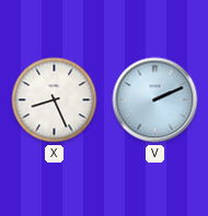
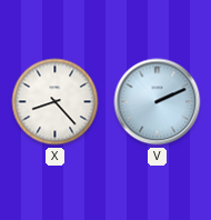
X: 8:26 -> 8:23 (56, 102)
